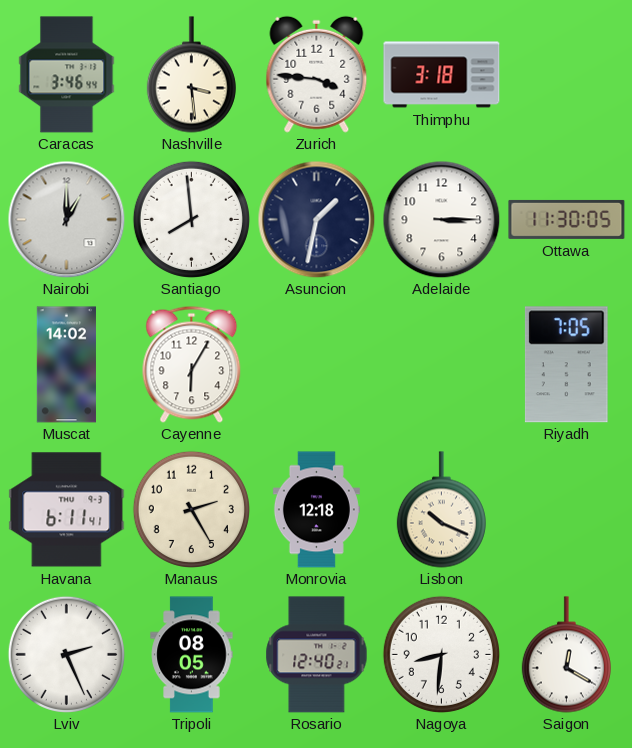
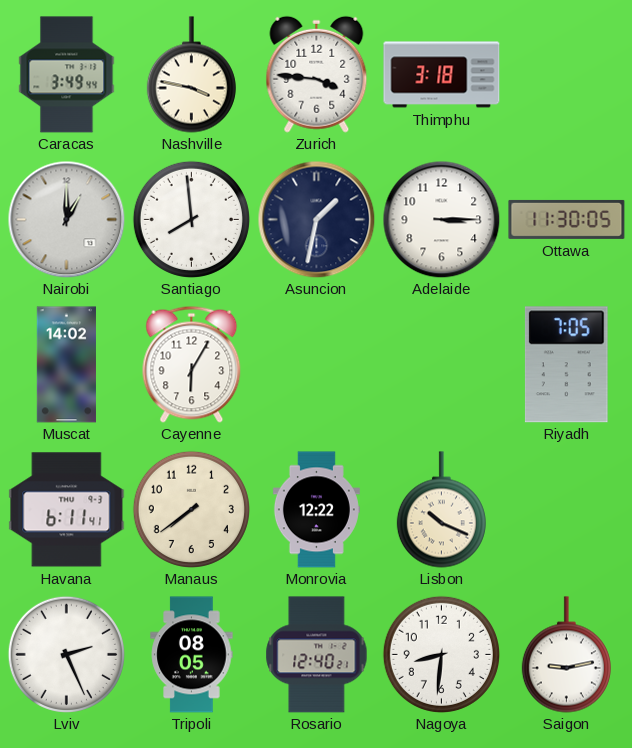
Caracas: 3:46 -> 3:49 (67, 75)
Nashville: 3:29 -> 3:47 (191, 75)
Manaus: 2:25 -> 7:39 (191, 509)
Monrovia: 12:18 -> 12:22 (316, 510)
Saigon: 12:20 -> 9:13 (566, 655)
